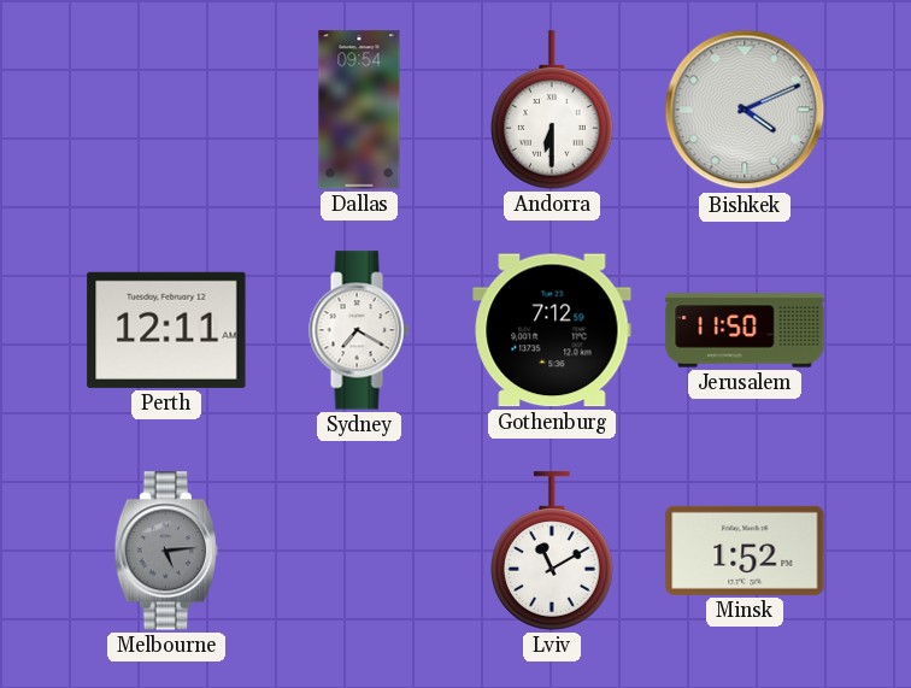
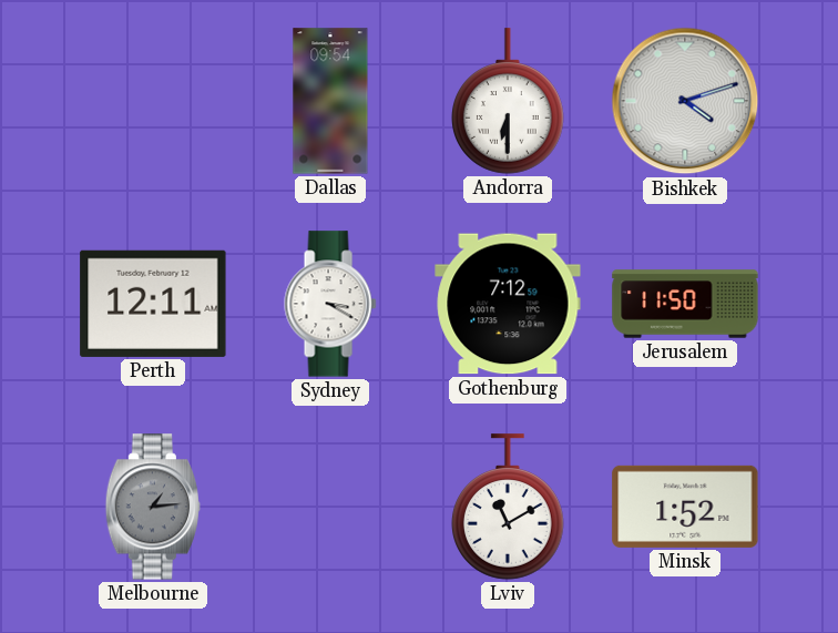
Bishkek: 4:11 -> 4:12 (685, 101)
Sydney: 7:20 -> 3:20 (330, 304)
Melbourne: 5:14 -> 1:14 (152, 507)
